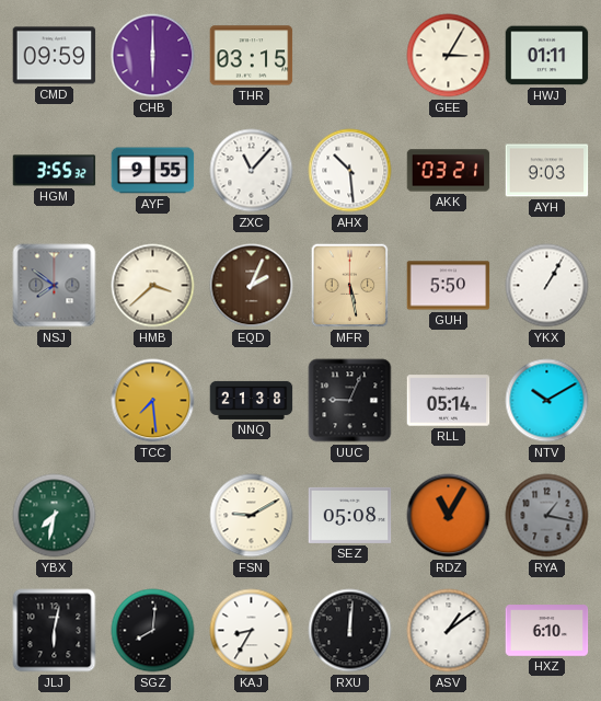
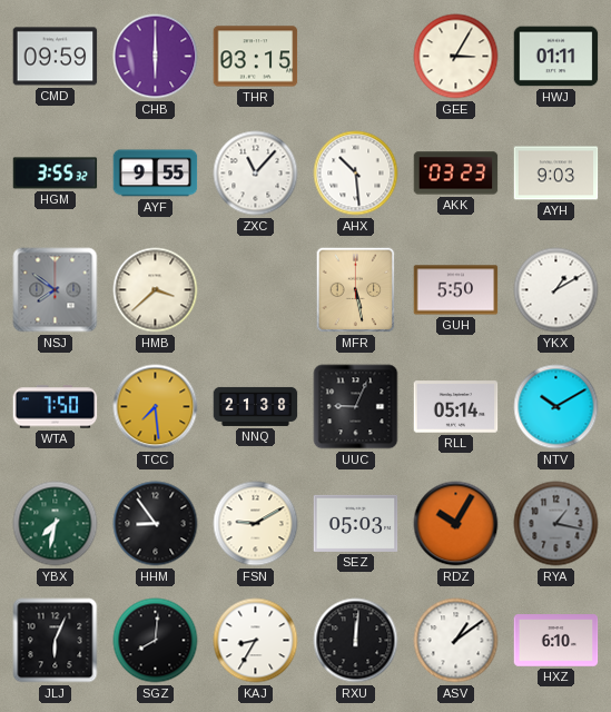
AKK: 03:21 -> 03:23 (456, 174)
EQD: 2:04 -> none (252, 286)
YKX: 1:05 -> 1:10 (556, 290)
WTA: none -> 7:50 (56, 407)
HHM: none -> 8:54 (156, 524)
SEZ: 05:08 -> 05:03 (356, 523)
RDZ: 11:05 -> 10:05 (456, 524)
JLJ: 6:02 -> 6:04 (56, 641)
